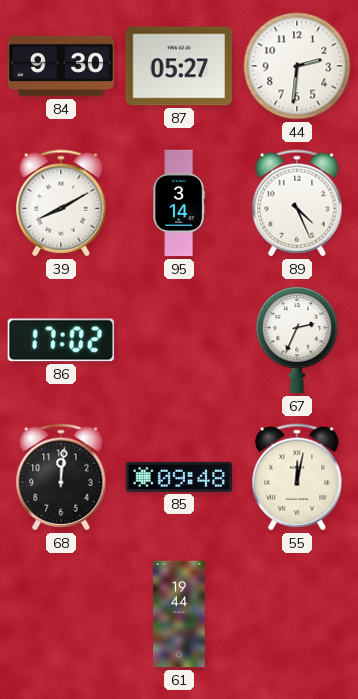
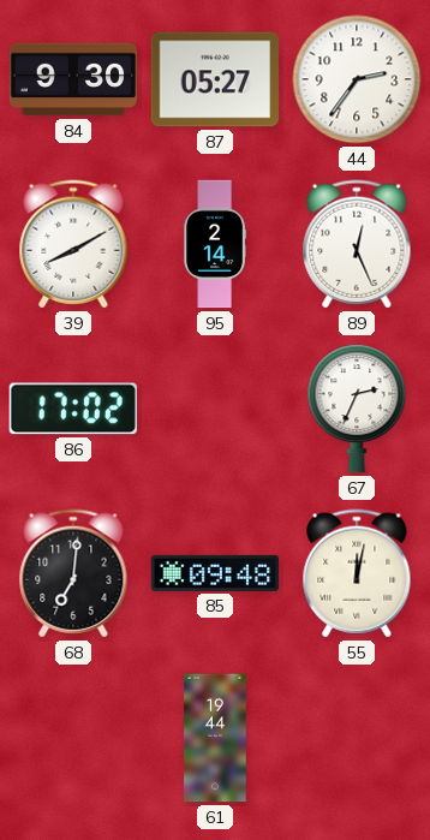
44: 2:31 -> 2:36 (357, 79)
95: 3:14 -> 2:14 (214, 244)
89: 4:26 -> 12:26 (357, 244)
68: 12:01 -> 7:01 (73, 573)
